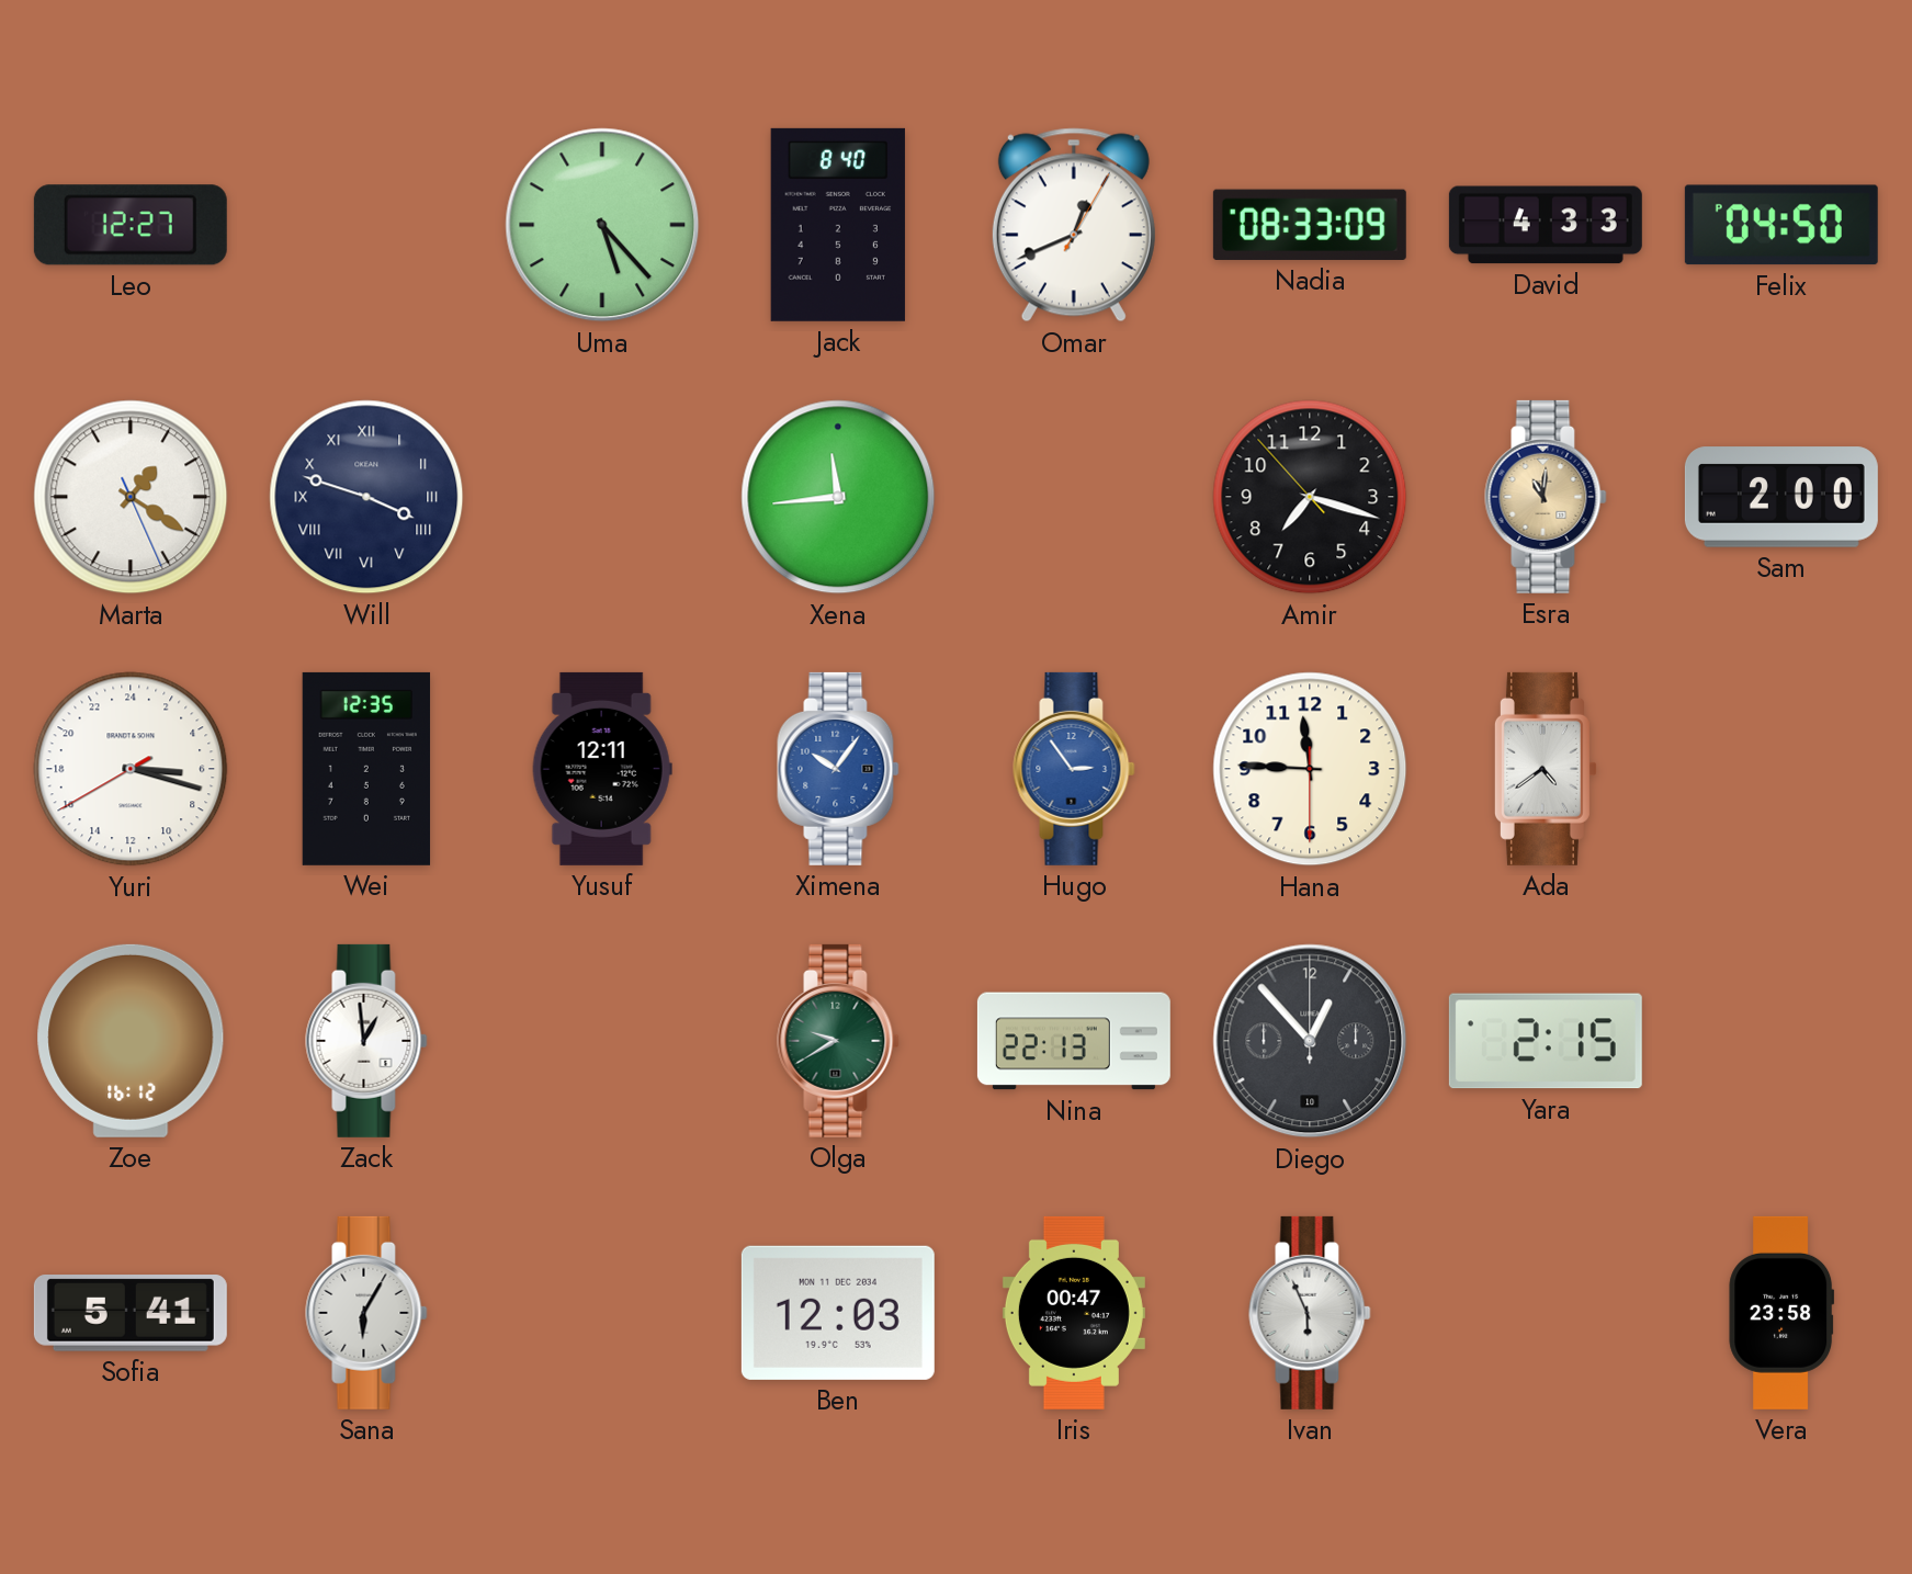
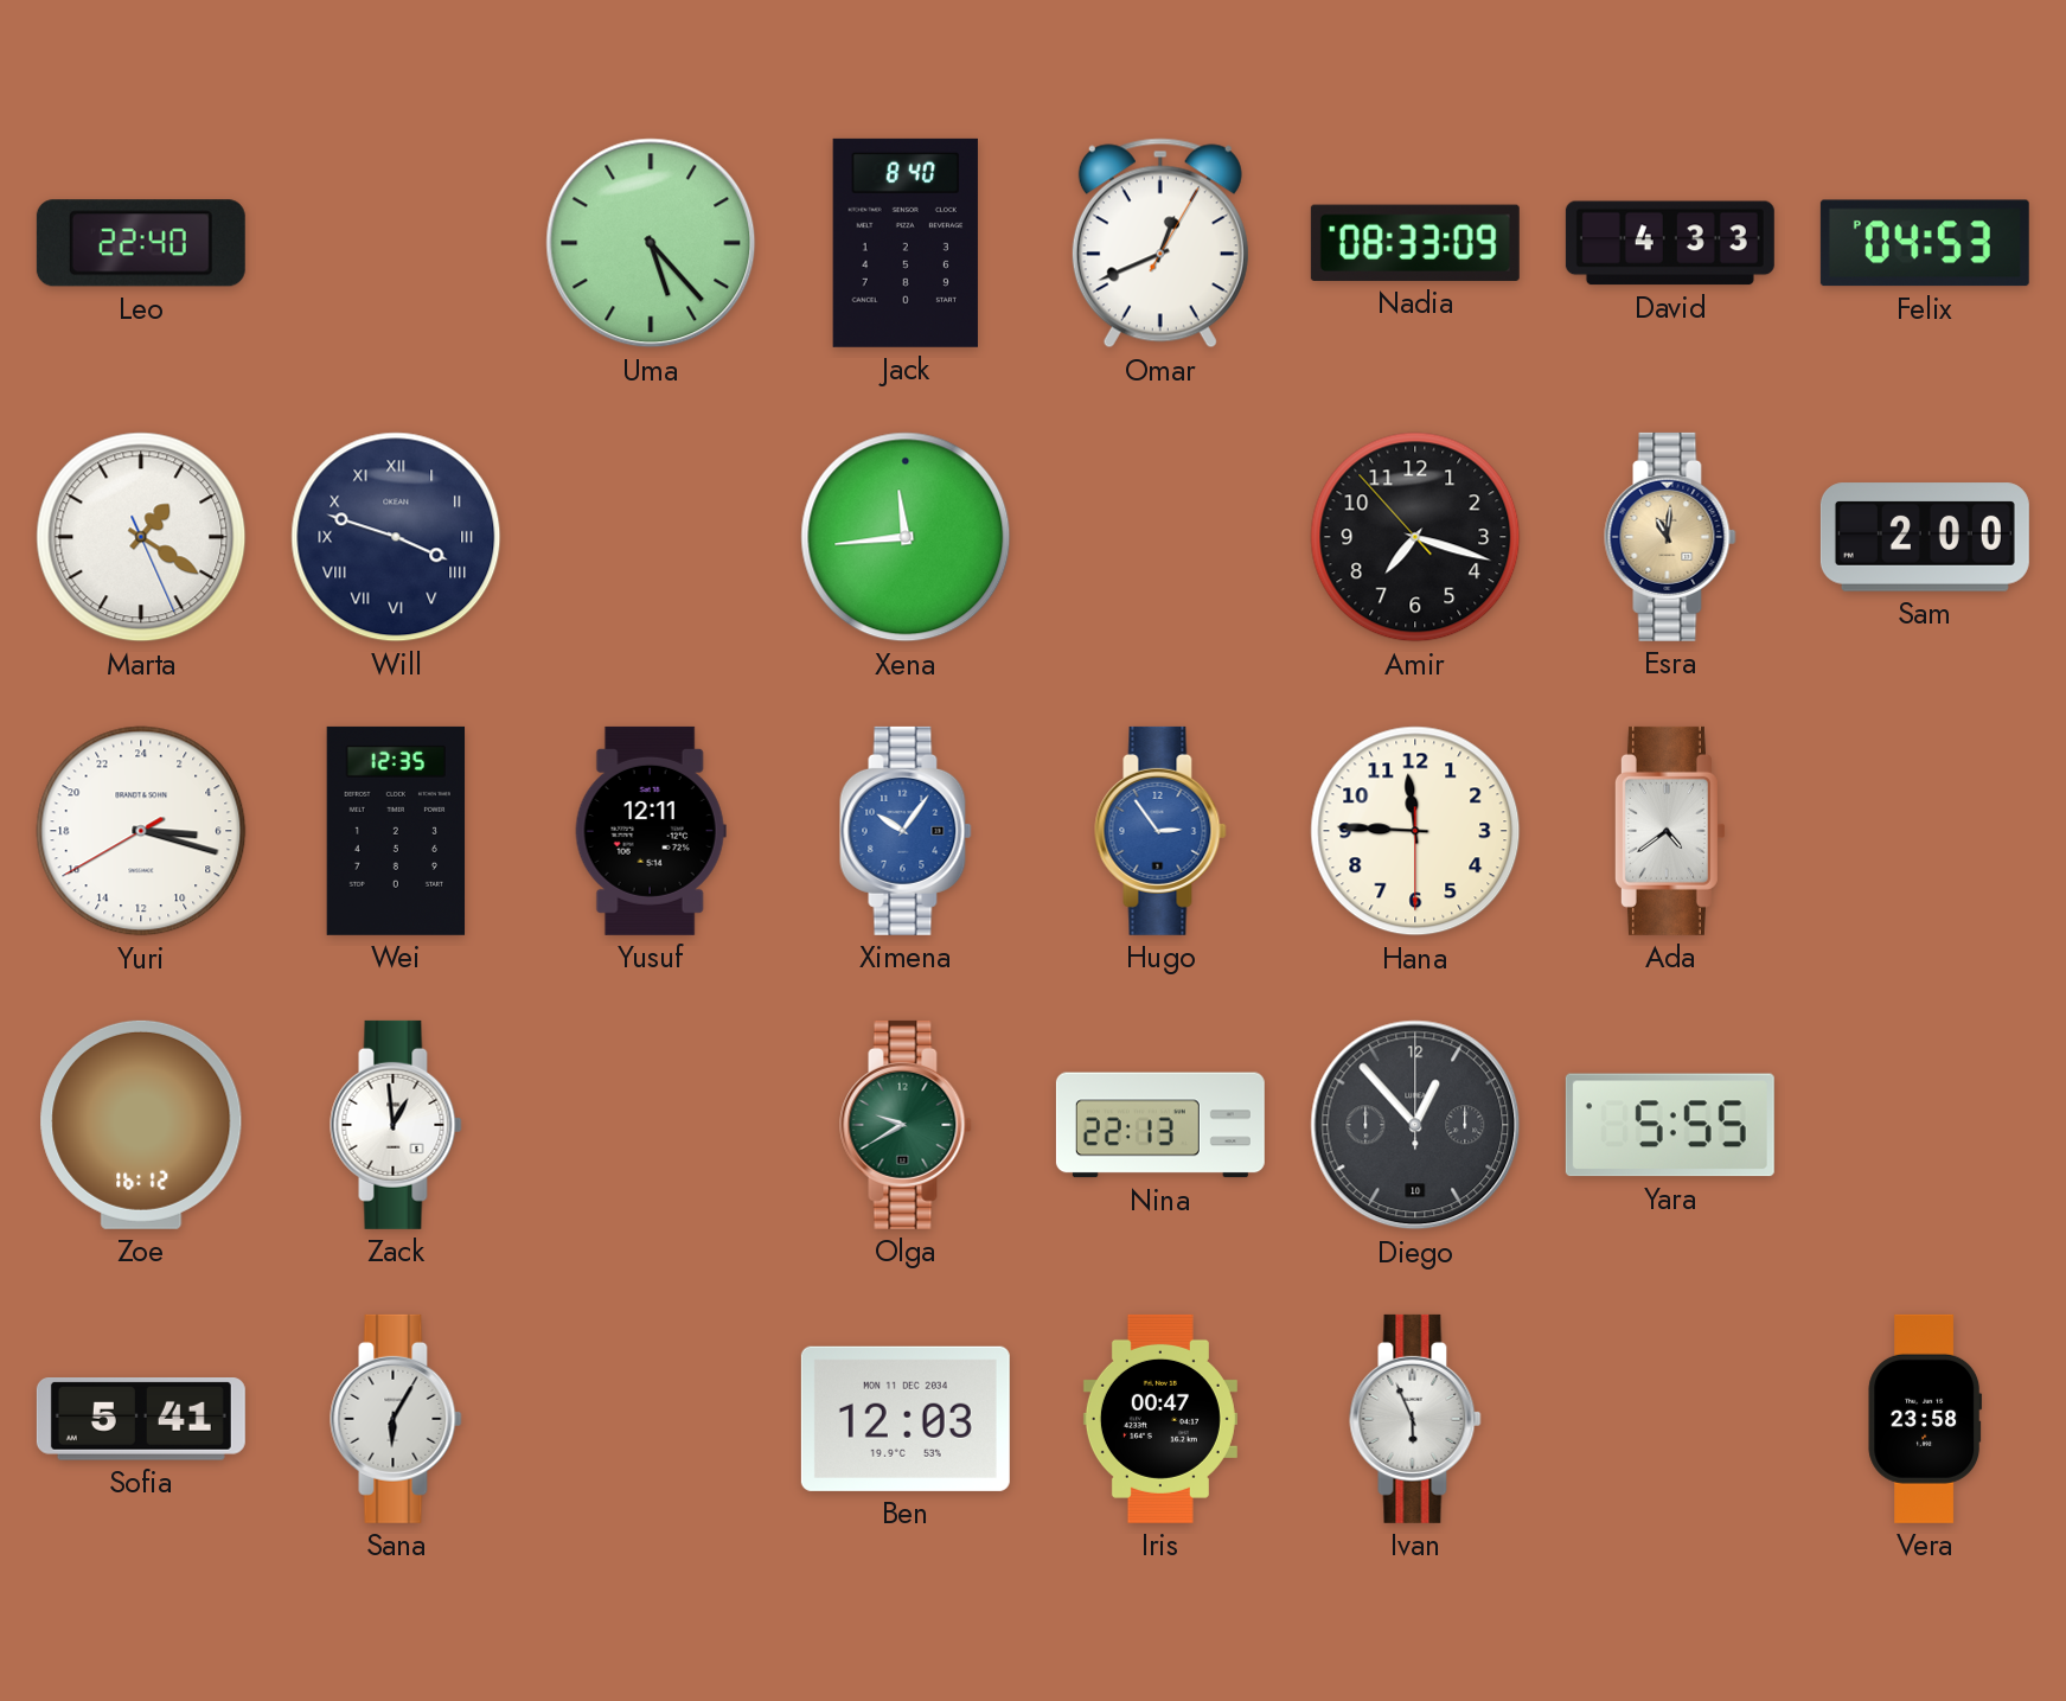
Leo: 12:27 -> 22:40 (141, 243)
Felix: 04:50 -> 04:53 (1925, 243)
Yara: 2:15 -> 5:55 (1670, 1125)
